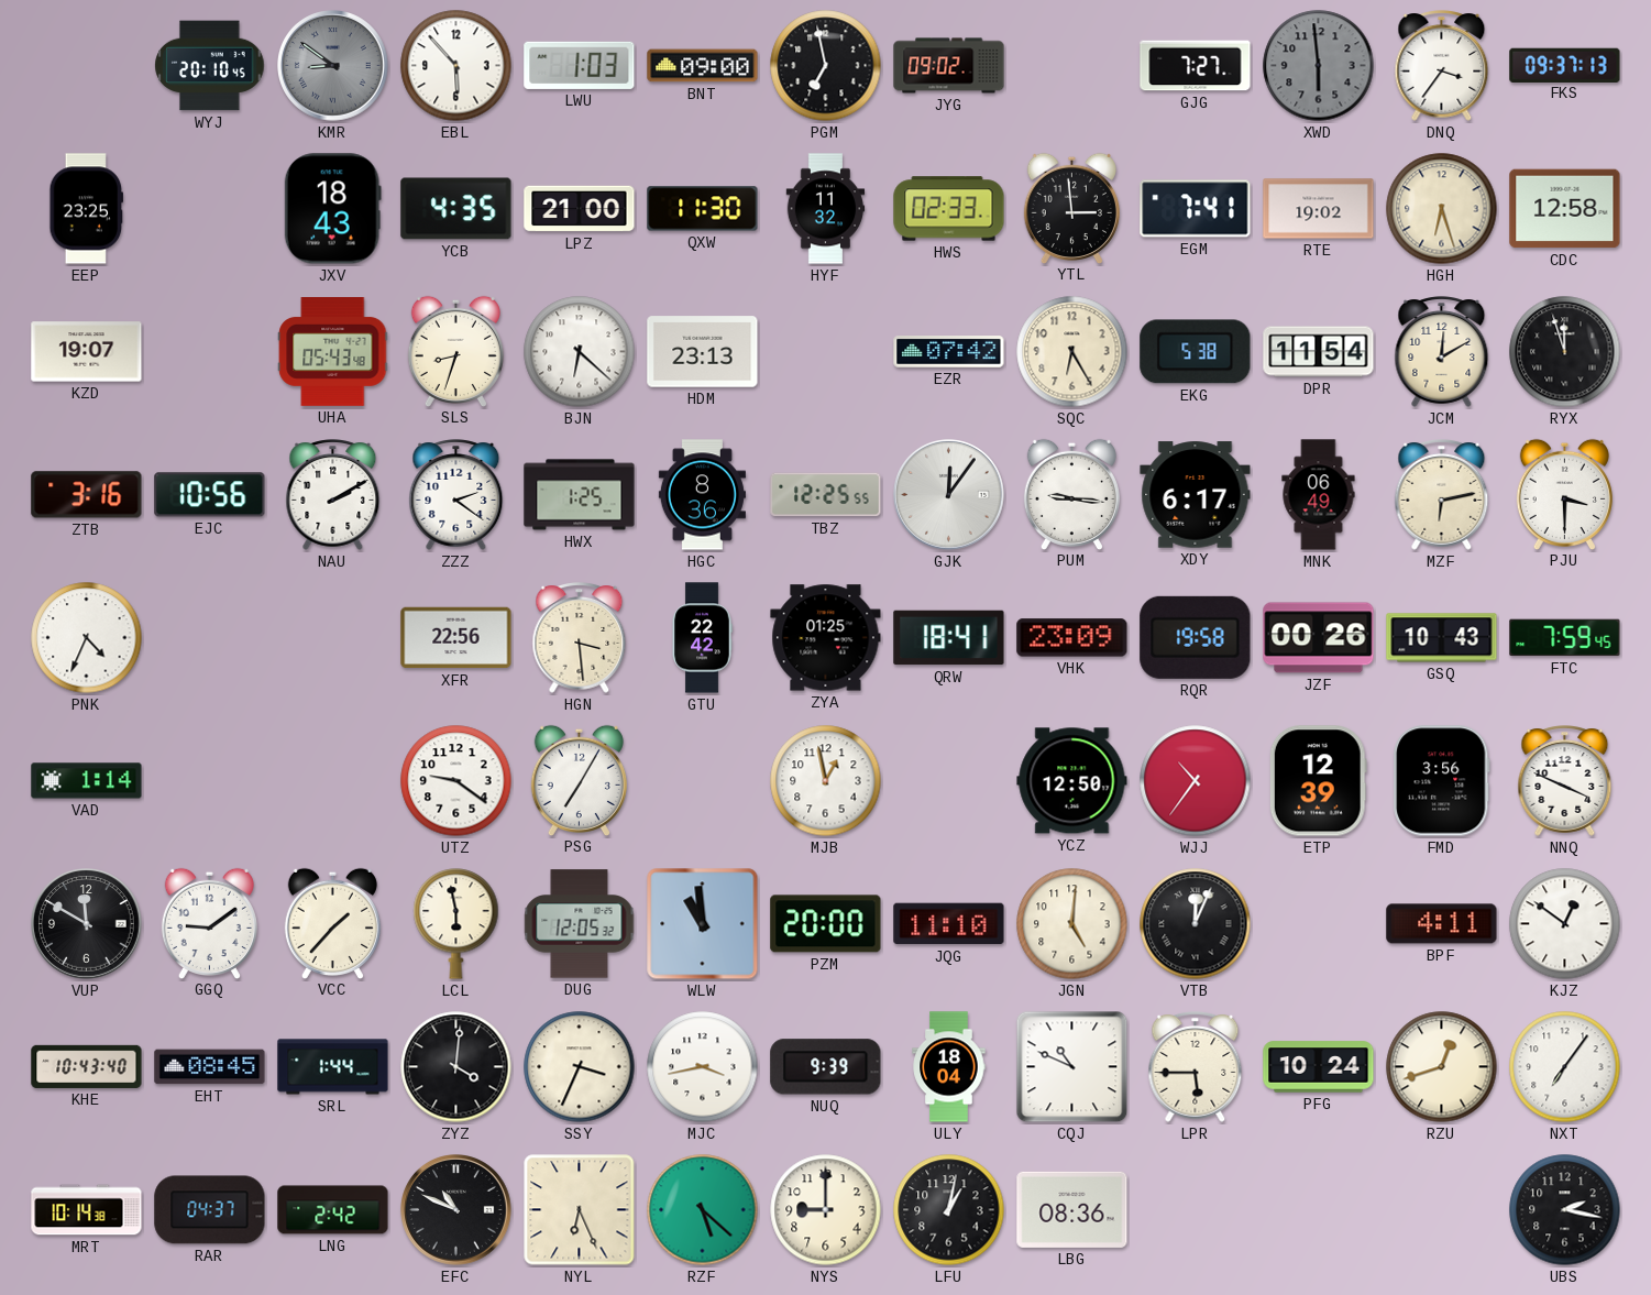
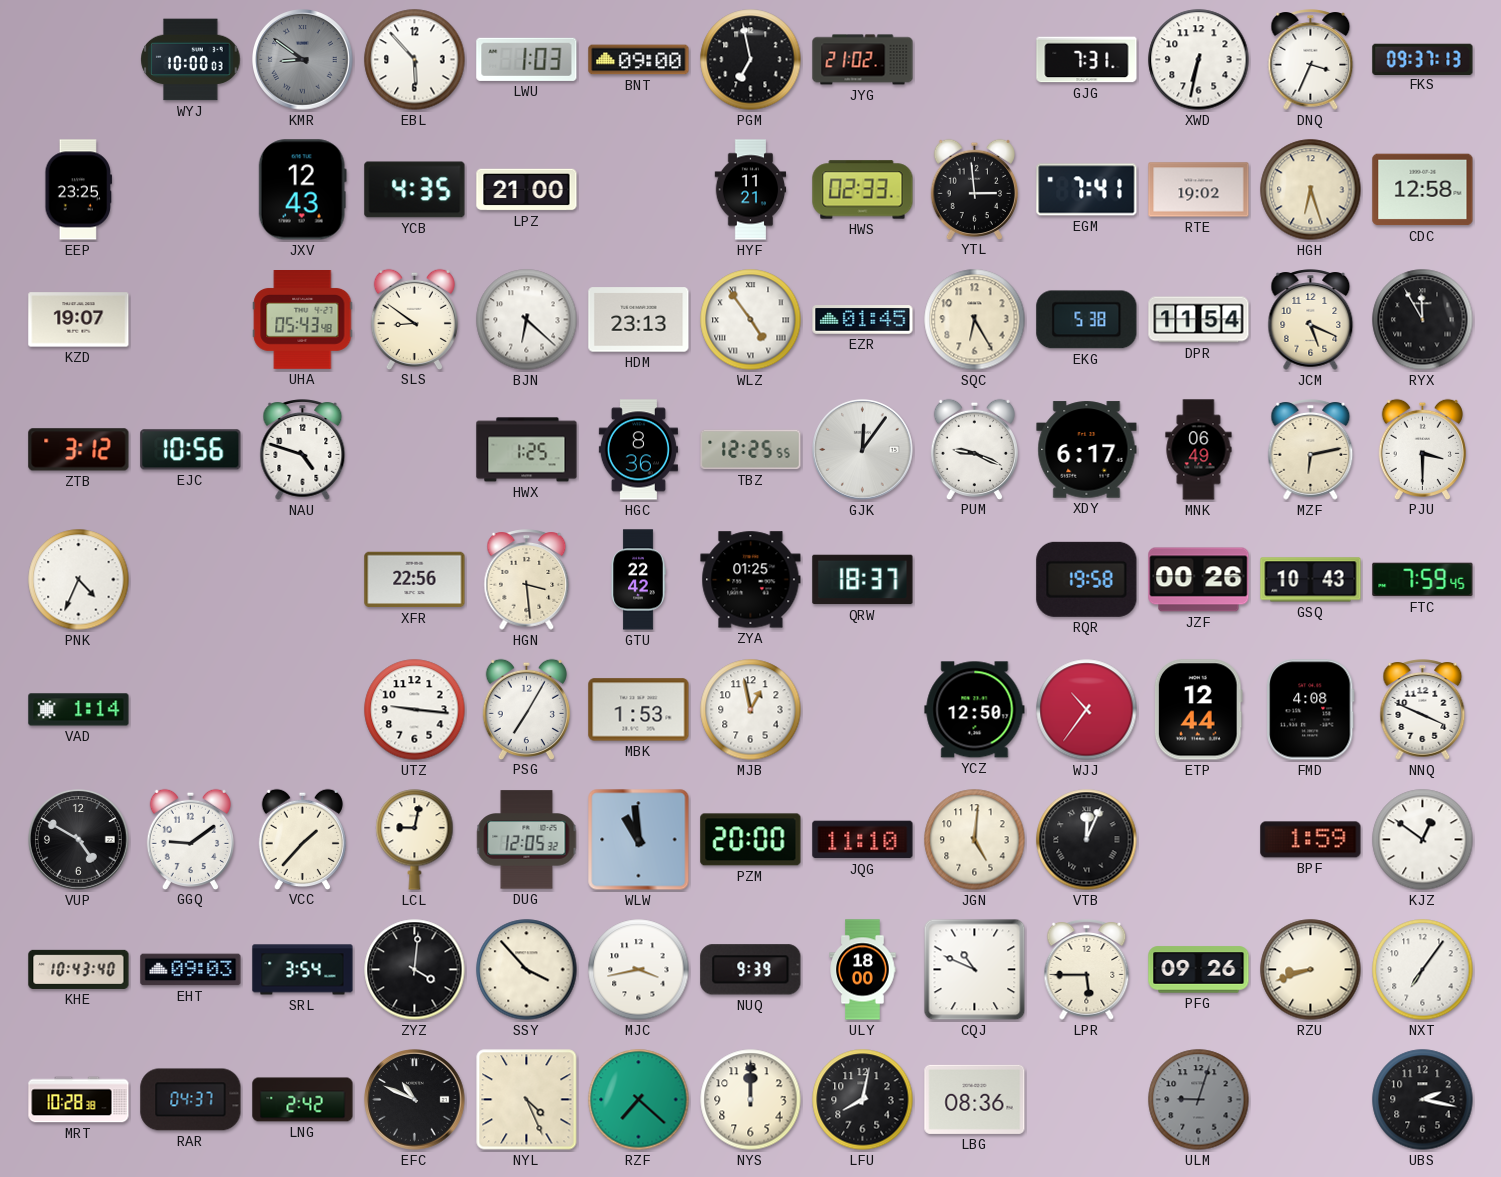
WYJ: 20:10 -> 10:00 (191, 60)
JYG: 09:02 -> 21:02 (863, 60)
GJG: 7:27 -> 7:31 (1087, 60)
XWD: 5:59 -> 6:32 (1199, 60)
XWD dial: grey -> white (1199, 60)
DNQ: 3:36 -> 3:34 (1311, 60)
JXV: 18:43 -> 12:43 (302, 190)
QXW: 11:30 -> none (703, 209)
HYF: 11:32 -> 11:21 (751, 190)
SLS: 8:33 -> 8:51 (414, 319)
WLZ: none -> 4:54 (751, 320)
EZR: 07:42 -> 01:45 (863, 320)
JCM: 12:10 -> 5:19 (1311, 320)
RYX: 11:57 -> 11:55 (1423, 320)
ZTB: 3:16 -> 3:12 (79, 450)
NAU: 2:10 -> 4:48 (303, 450)
ZZZ: 2:21 -> none (456, 495)
PUM: 9:16 -> 9:19 (974, 449)
QRW: 18:41 -> 18:37 (863, 580)
VHK: 23:09 -> none (1072, 638)
UTZ: 9:21 -> 9:16 (415, 710)
MBK: none -> 1:53 (639, 710)
ETP: 12:39 -> 12:44 (1198, 710)
FMD: 3:56 -> 4:08 (1311, 710)
VUP: 11:50 -> 4:50 (79, 840)
LCL: 5:58 -> 9:02 (415, 840)
BPF: 4:11 -> 1:59 (1311, 840)
EHT: 08:45 -> 09:03 (191, 970)
SRL: 1:44 -> 3:54 (303, 970)
SSY: 3:34 -> 3:53 (527, 970)
ULY: 18:04 -> 18:00 (863, 970)
PFG: 10:24 -> 09:26 (1199, 970)
RZU: 12:42 -> 8:42 (1311, 970)
MRT: 10:14 -> 10:28 (79, 1100)
NYL: 6:26 -> 4:26 (527, 1100)
RZF: 5:22 -> 7:22 (639, 1100)
NYS: 9:00 -> 12:00 (751, 1100)
LFU: 1:02 -> 8:02 (863, 1100)
ULM: none -> 9:03 (1199, 1100)
